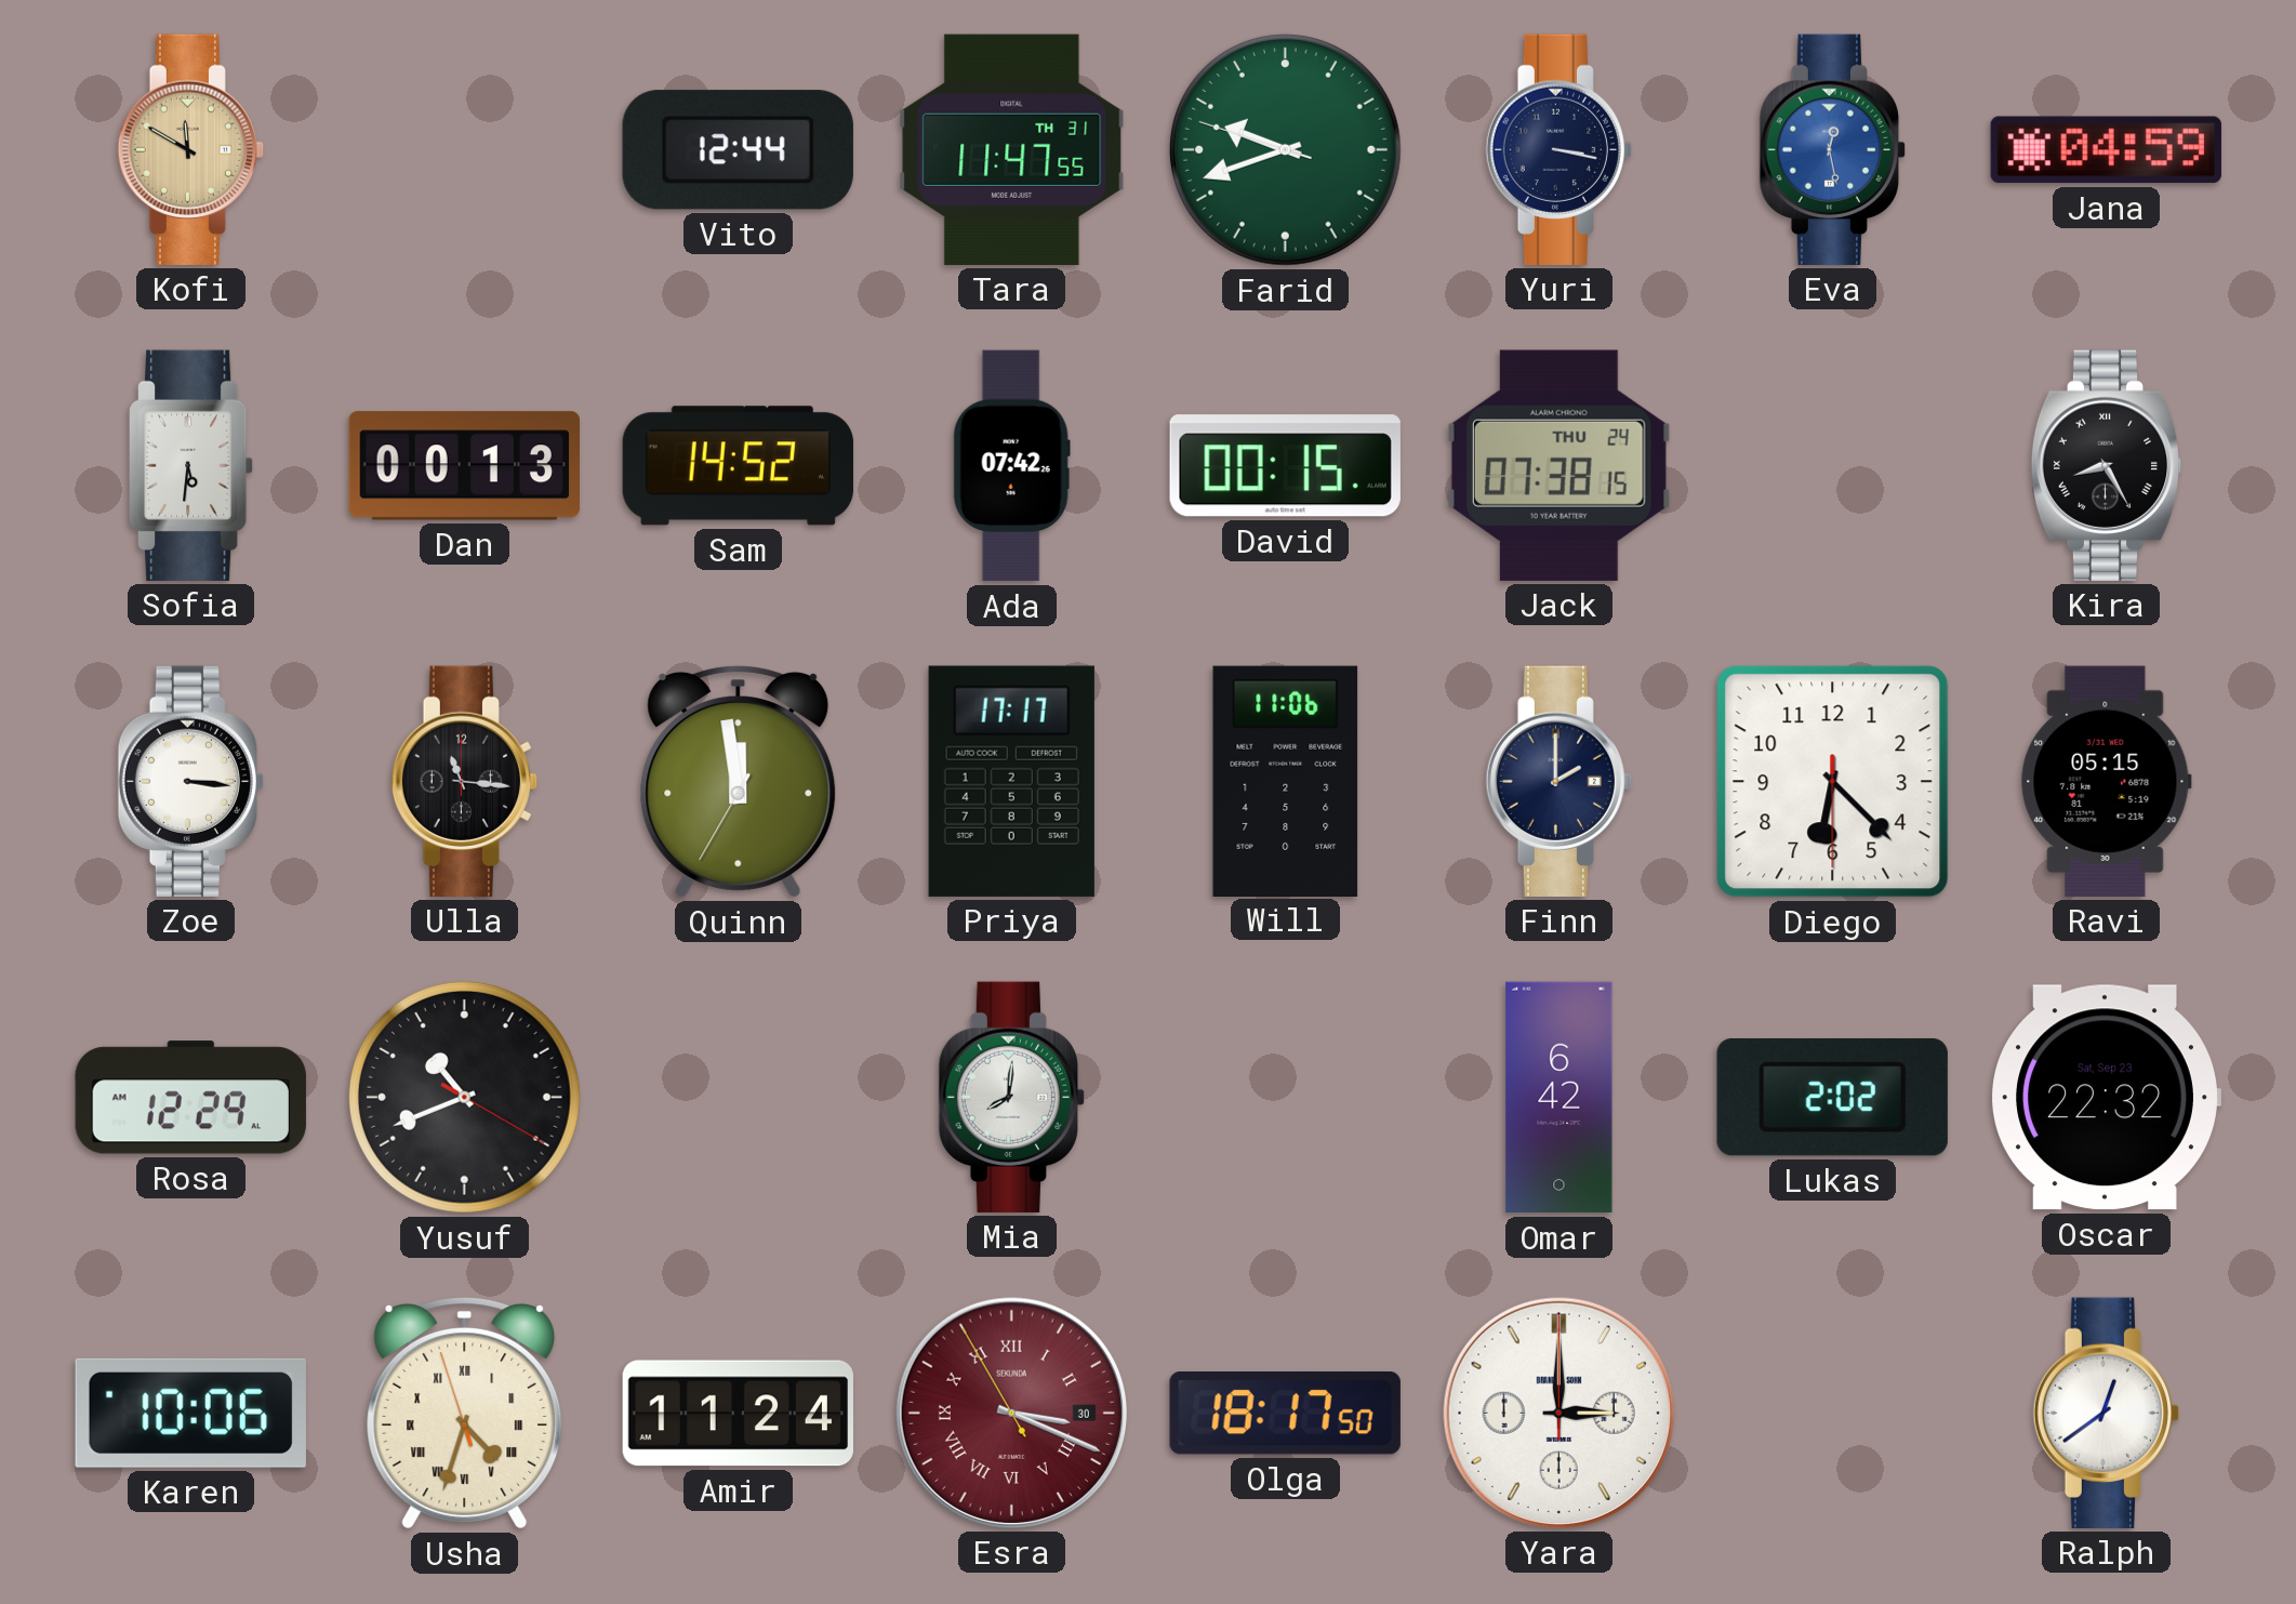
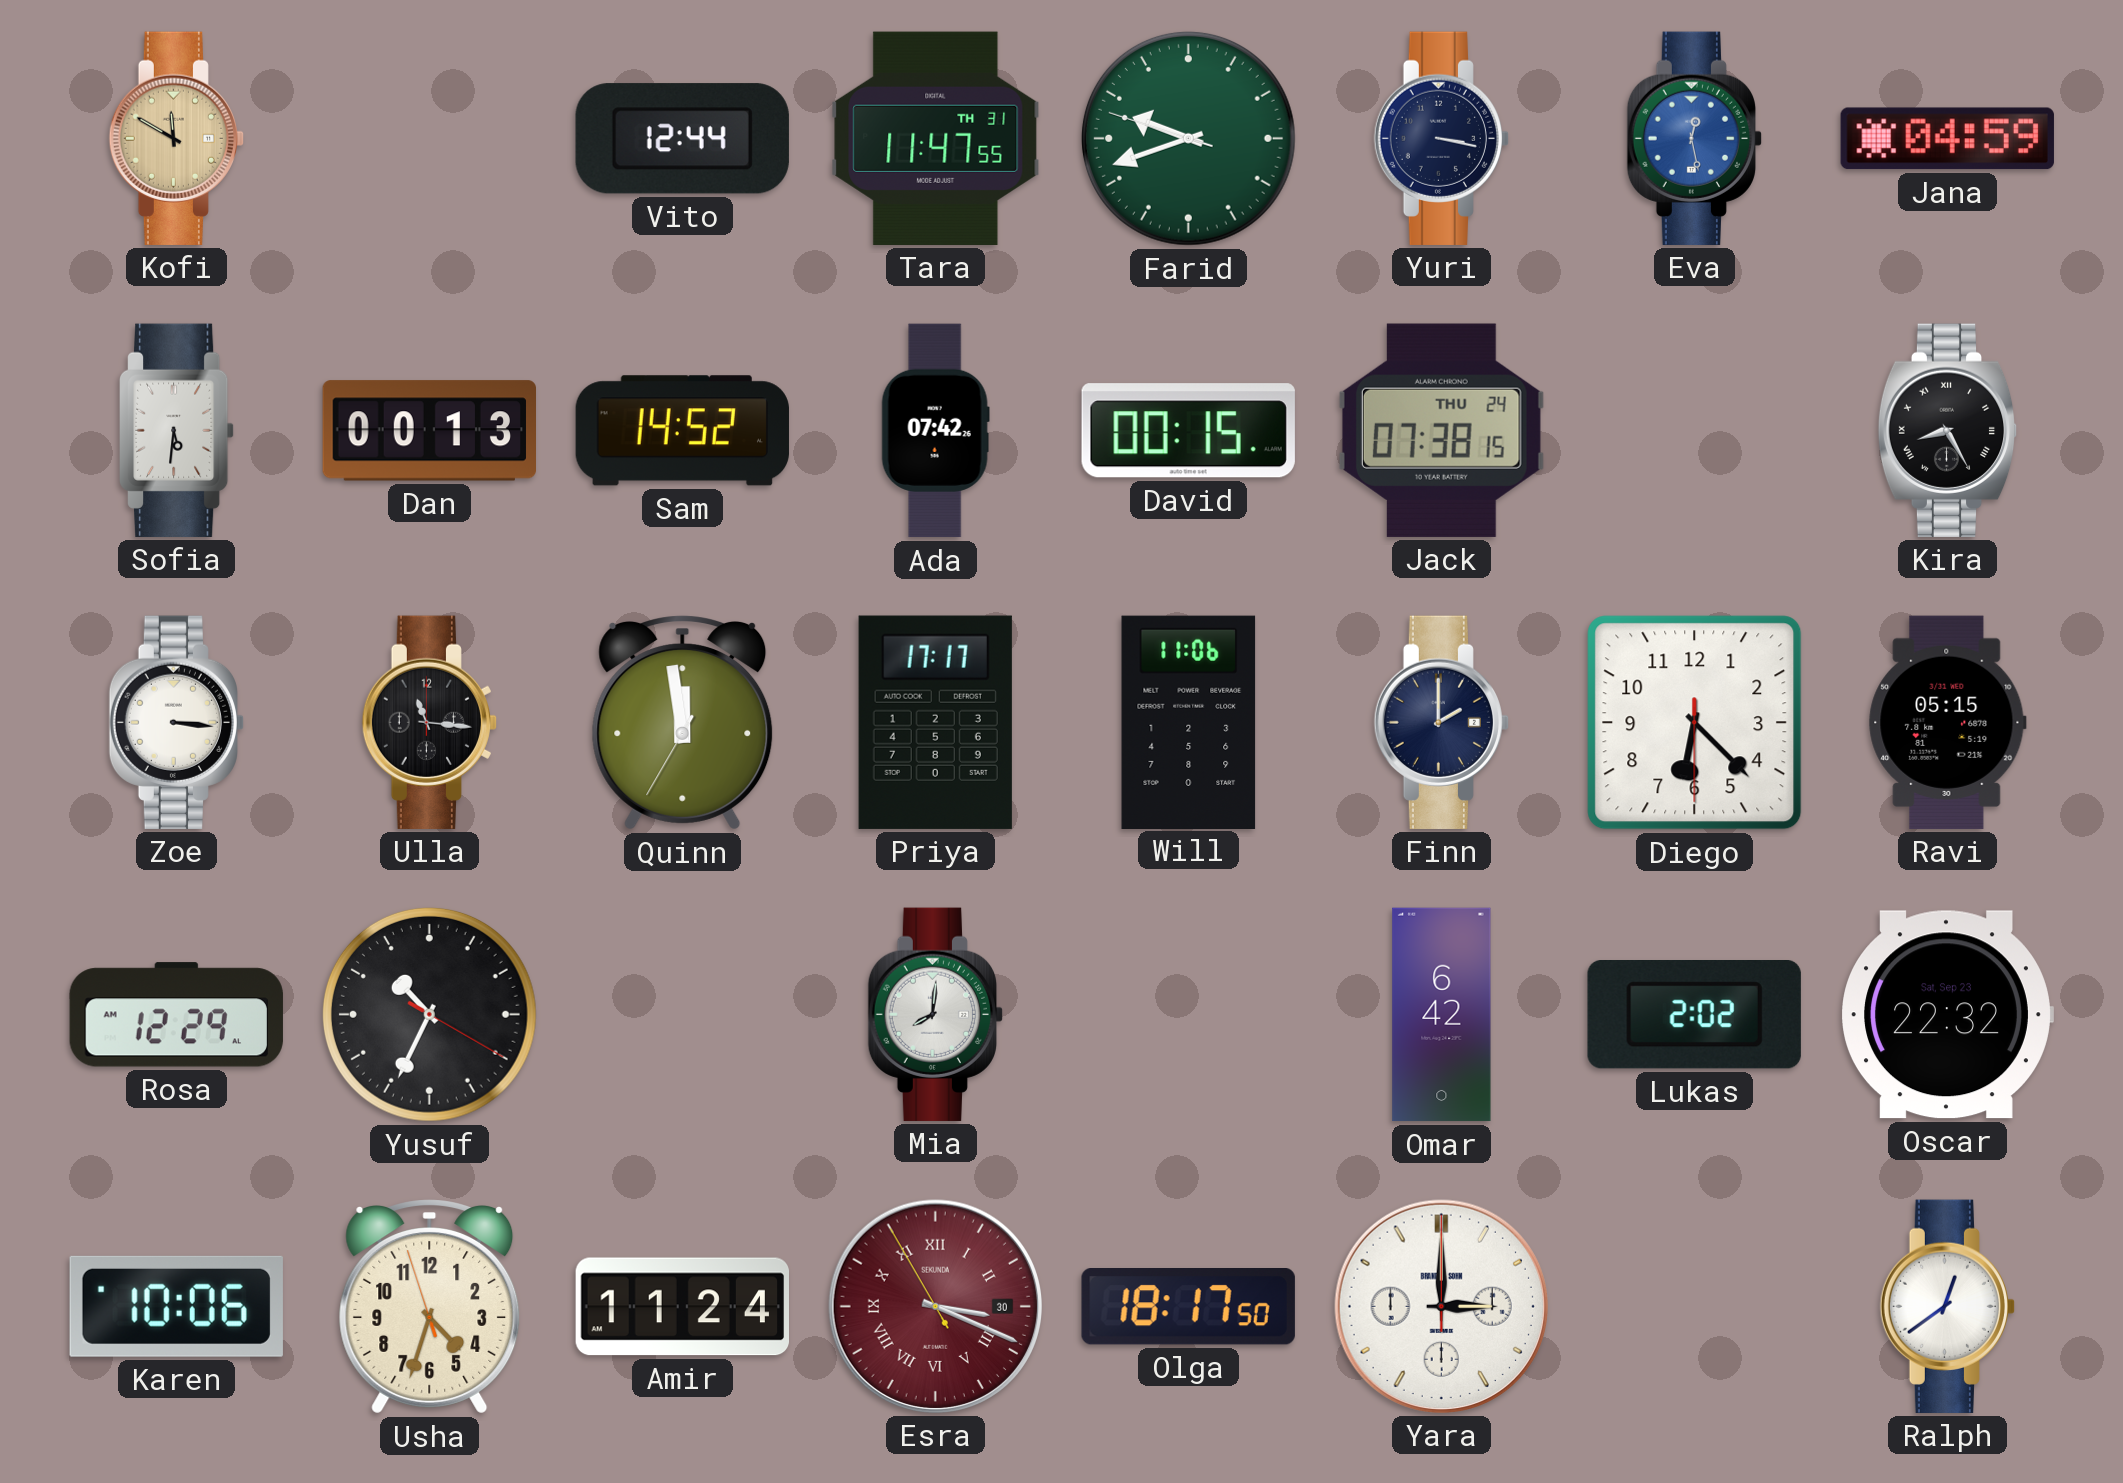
Yusuf: 10:41 -> 10:34 (429, 1014)
Usha numerals: Roman -> Arabic (430, 1307)
